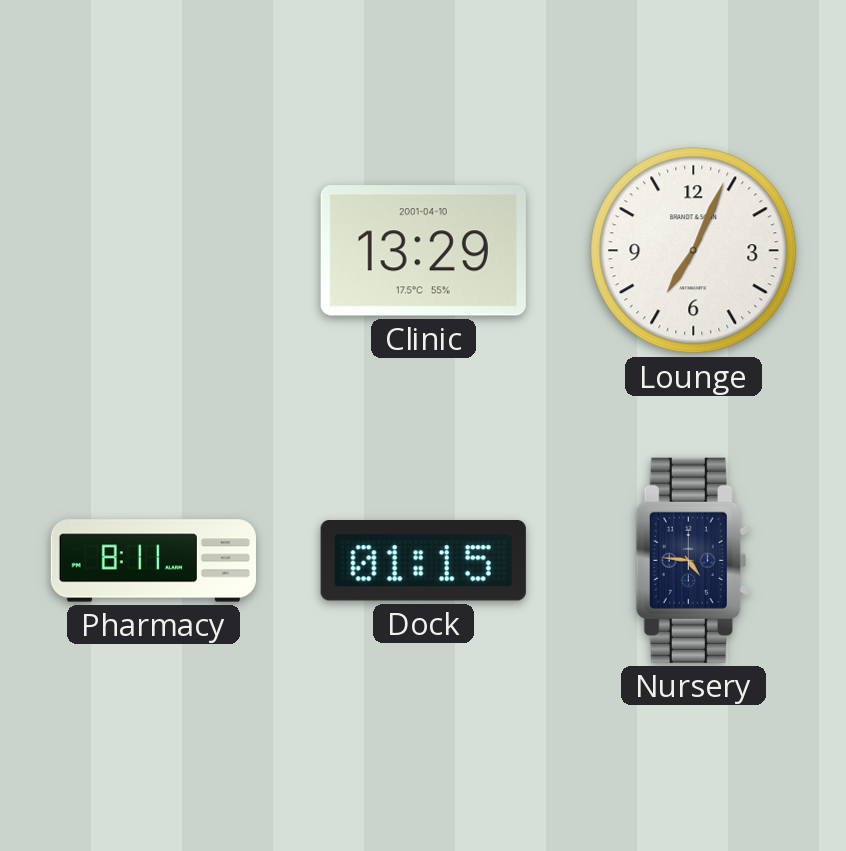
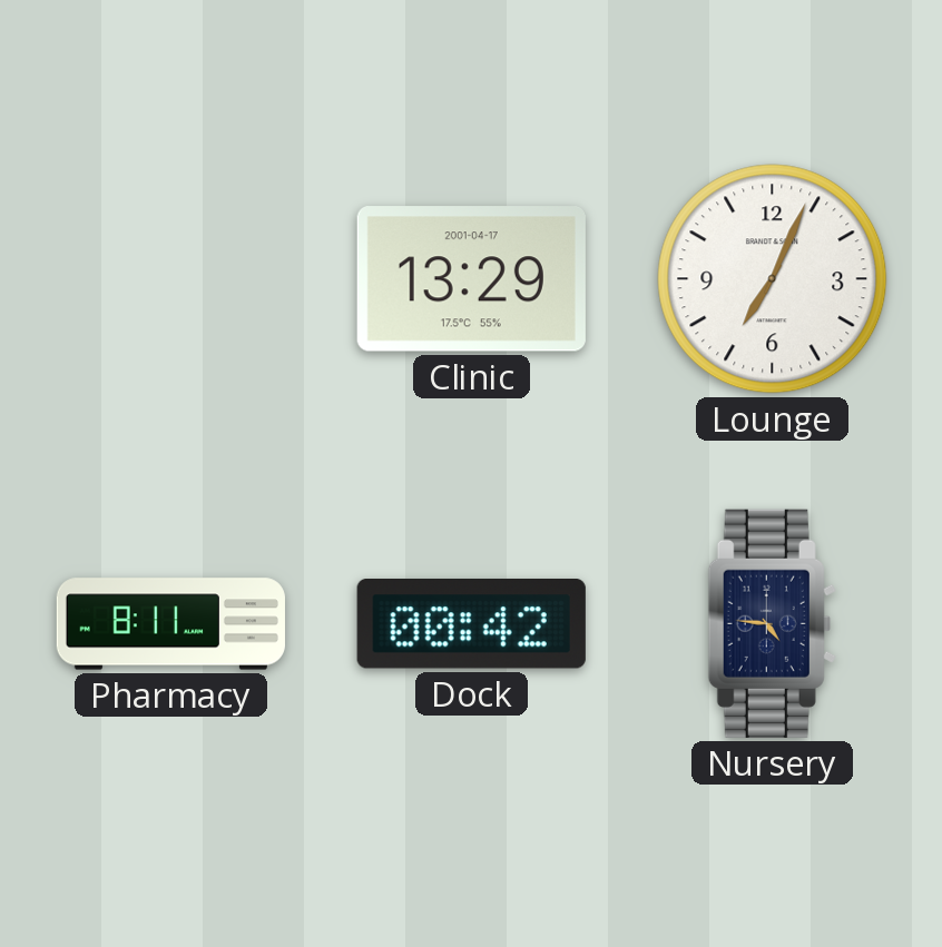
Clinic date: 2001-04-10 -> 2001-04-17 (471, 279)
Dock: 01:15 -> 00:42 (471, 624)
